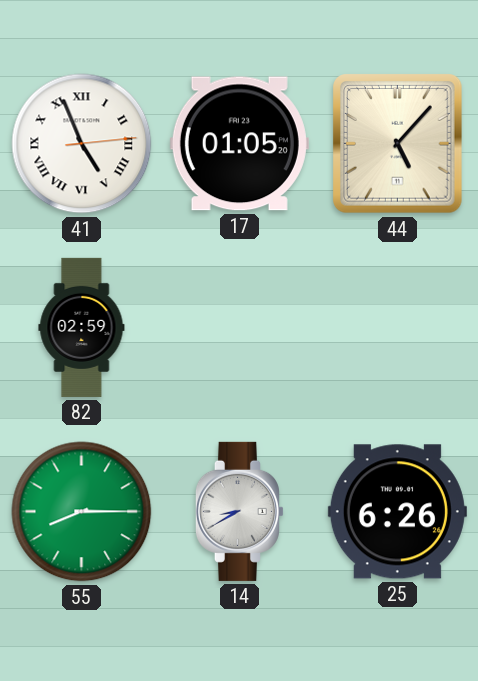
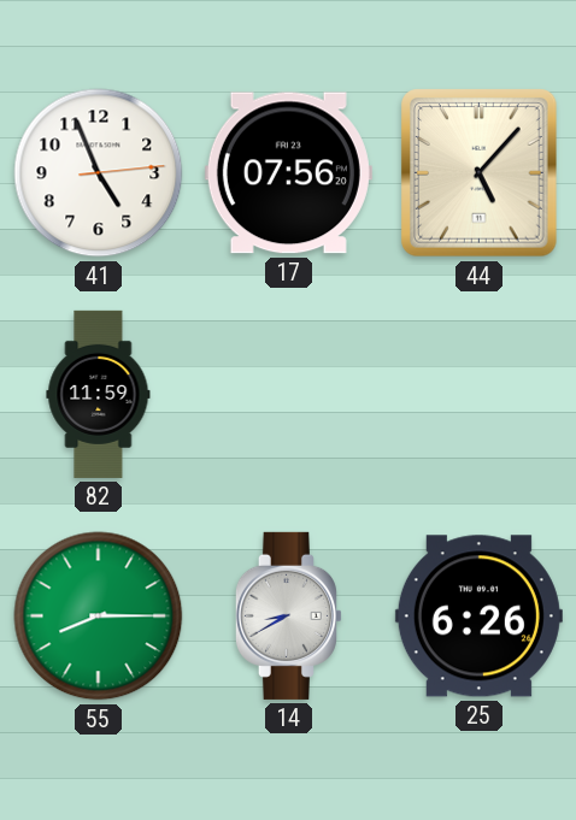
41 numerals: Roman -> Arabic (99, 173)
17: 01:05 -> 07:56 (288, 173)
82: 02:59 -> 11:59 (99, 394)
